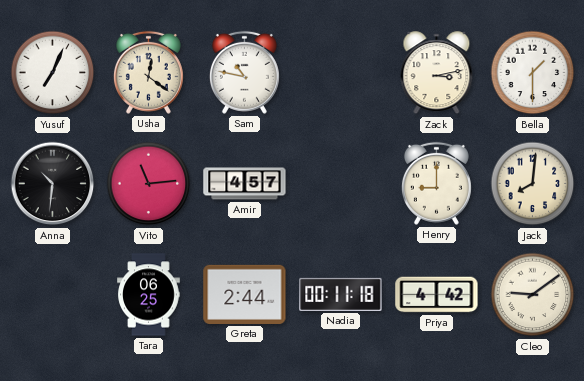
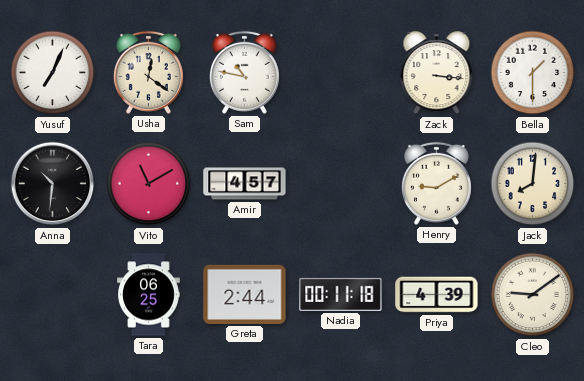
Zack: 3:13 -> 3:16 (437, 73)
Vito: 11:14 -> 11:10 (149, 184)
Henry: 9:00 -> 9:10 (436, 183)
Priya: 4:42 -> 4:39 (437, 295)
